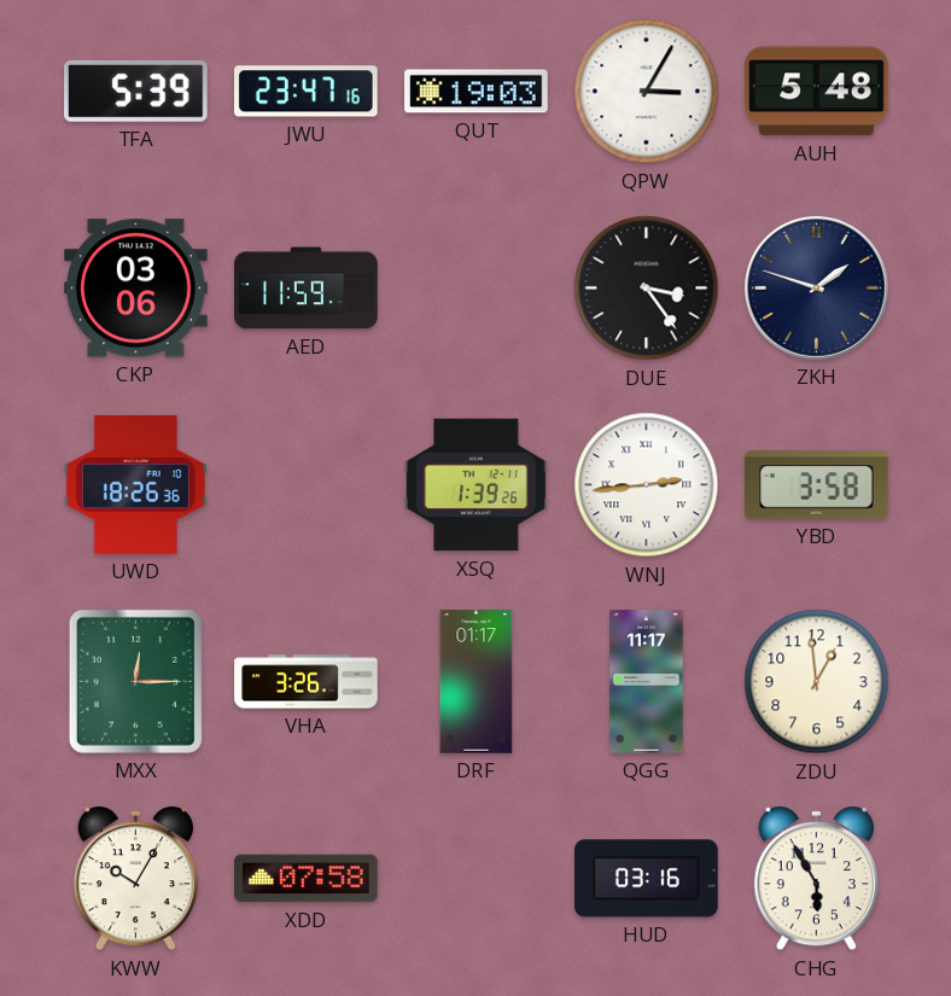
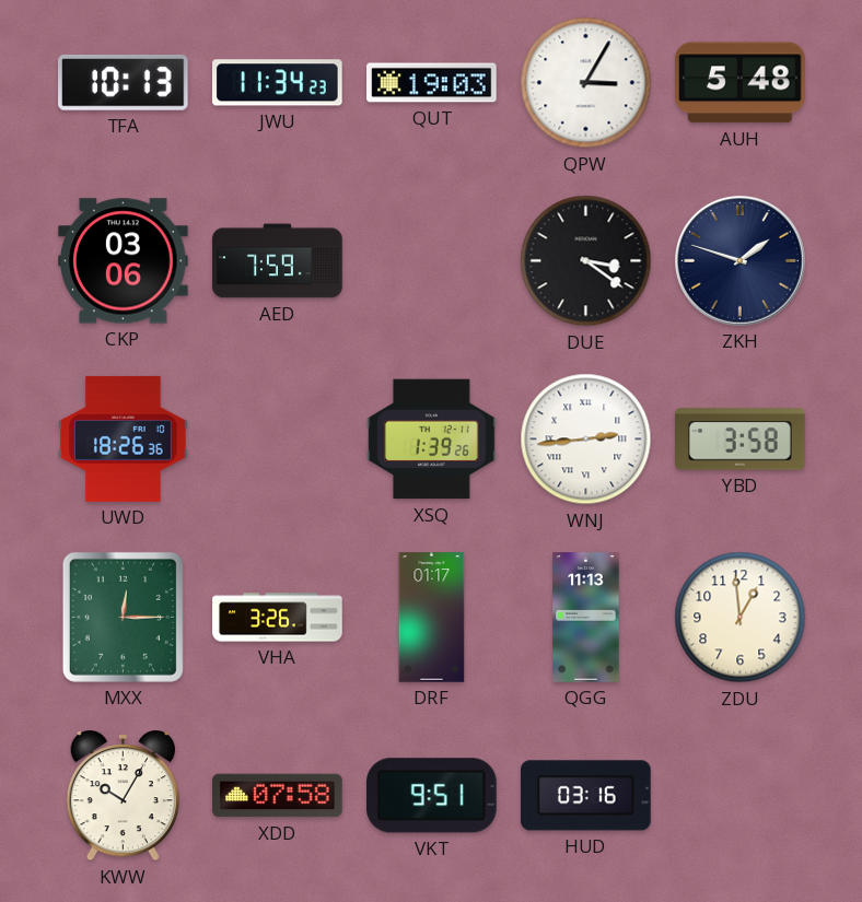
TFA: 5:39 -> 10:13 (124, 82)
JWU: 23:47 -> 11:34 (278, 83)
AED: 11:59 -> 7:59 (278, 261)
DUE: 3:24 -> 3:21 (586, 261)
QGG: 11:17 -> 11:13 (586, 618)
VKT: none -> 9:51 (432, 796)
CHG: 5:55 -> none (816, 880)
